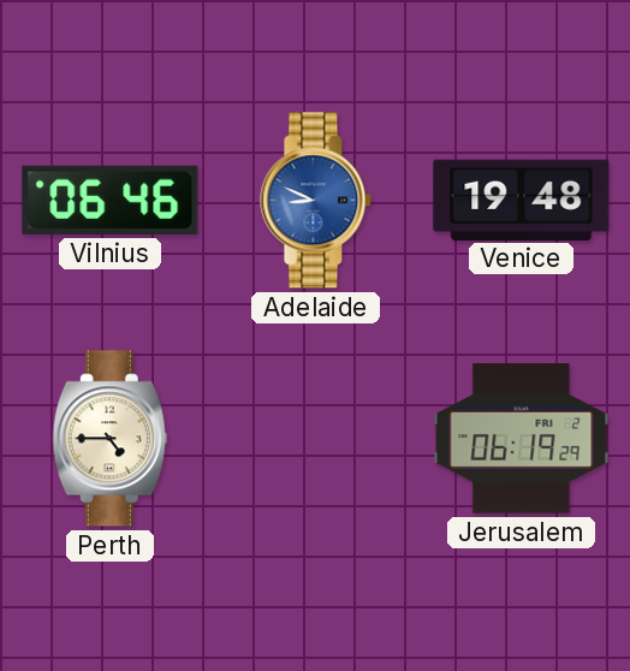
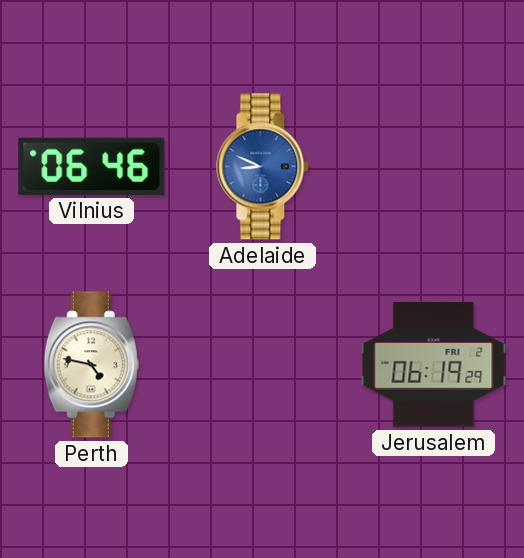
Venice: 19:48 -> none (522, 200)
Perth: 4:45 -> 4:47 (91, 365)
